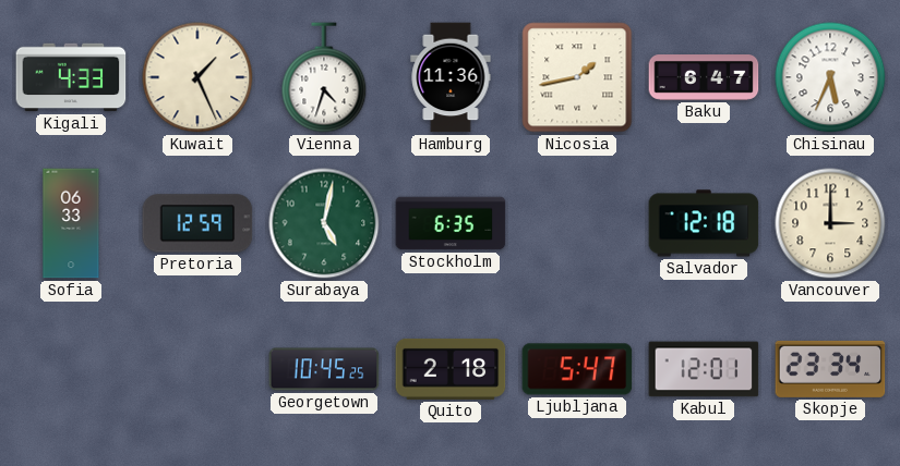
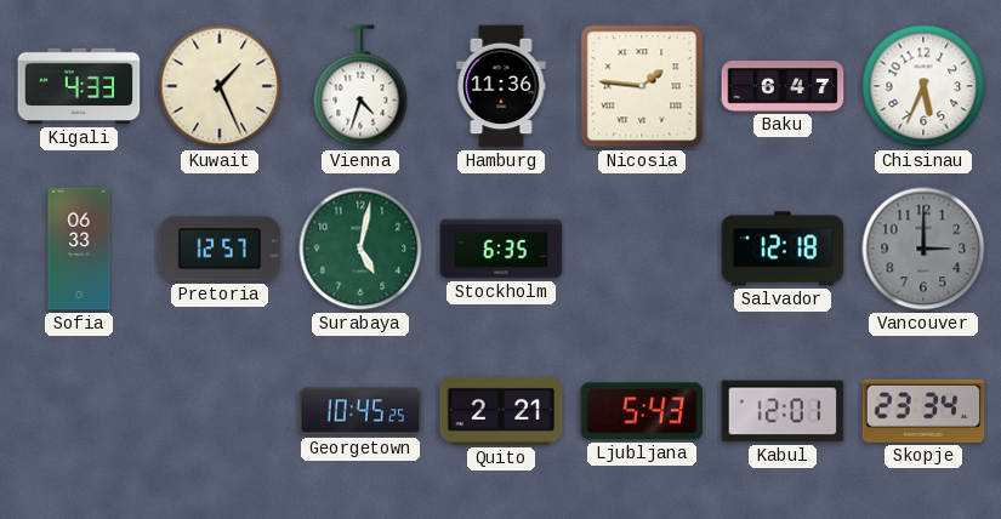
Nicosia: 1:43 -> 1:46 (642, 86)
Pretoria: 12:59 -> 12:57 (220, 249)
Vancouver dial: cream -> grey (923, 249)
Quito: 2:18 -> 2:21 (501, 411)
Ljubljana: 5:47 -> 5:43 (642, 411)
